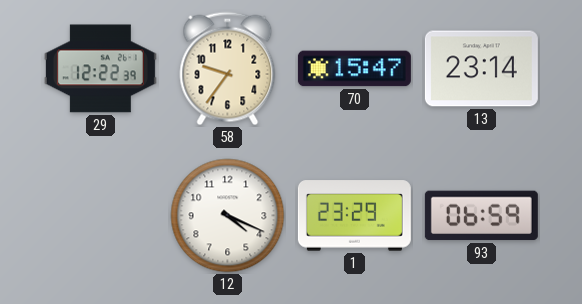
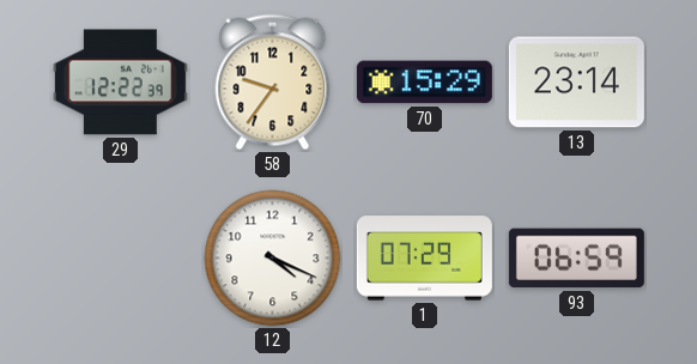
70: 15:47 -> 15:29 (424, 83)
1: 23:29 -> 07:29 (424, 259)
